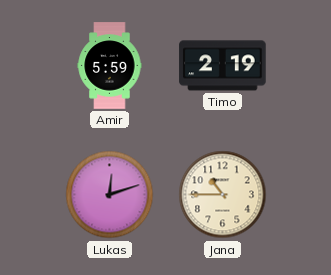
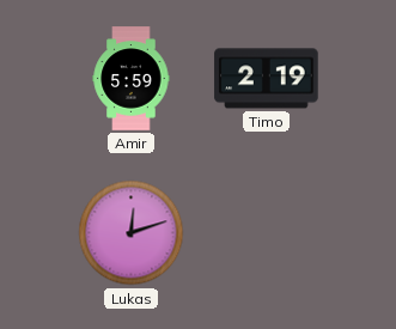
Jana: 10:45 -> none (223, 195)
